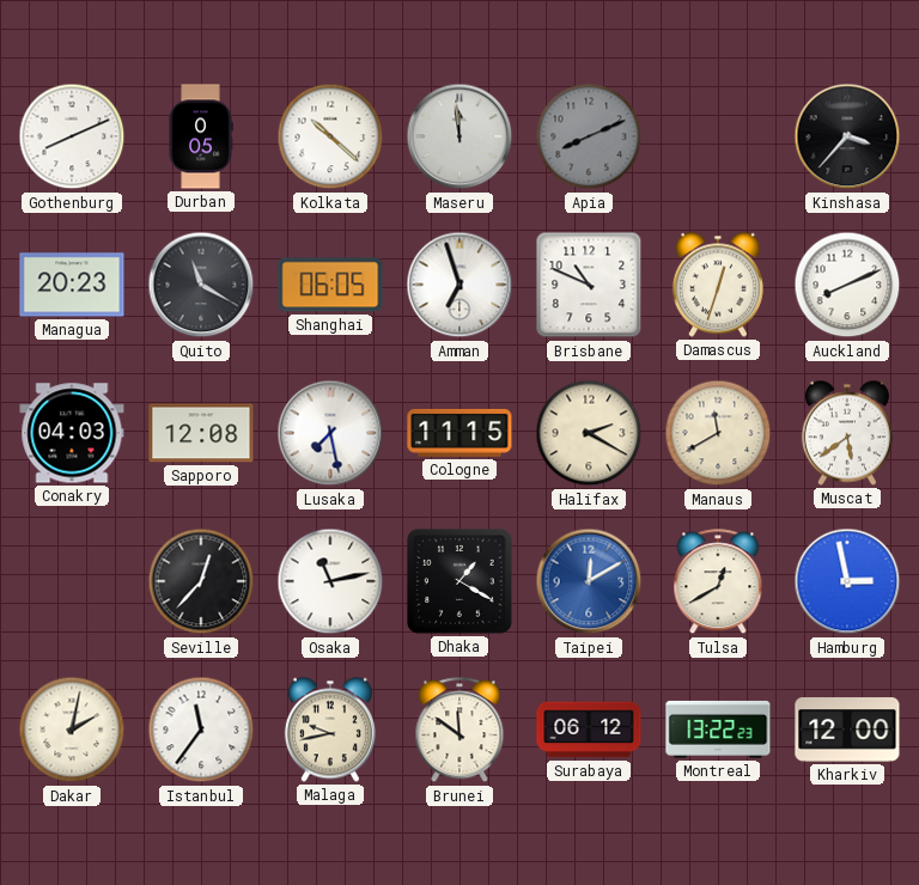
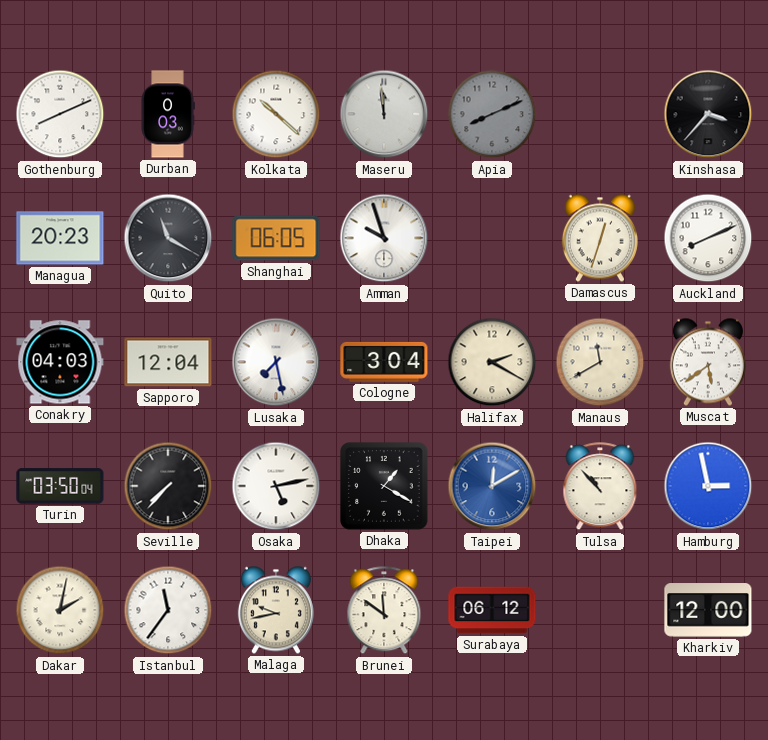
Durban: 0:05 -> 0:03 (168, 114)
Amman: 6:57 -> 9:57 (384, 238)
Brisbane: 10:49 -> none (589, 285)
Sapporo: 12:08 -> 12:04 (168, 362)
Cologne: 11:15 -> 3:04 (384, 362)
Turin: none -> 03:50 (60, 486)
Seville: 12:37 -> 7:37 (168, 486)
Osaka: 11:13 -> 5:13 (276, 486)
Tulsa: 12:40 -> 10:53 (600, 487)
Montreal: 13:22 -> none (718, 730)
